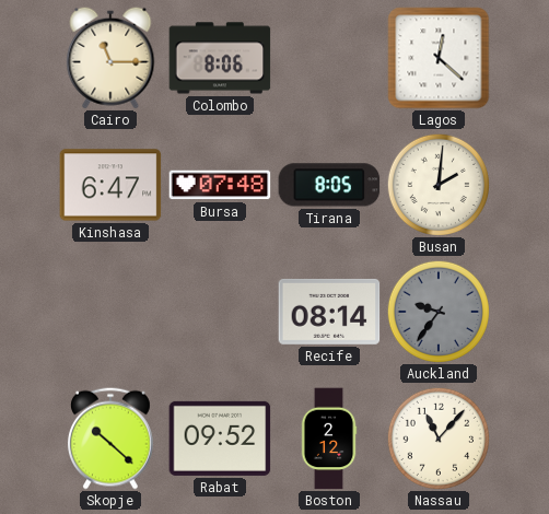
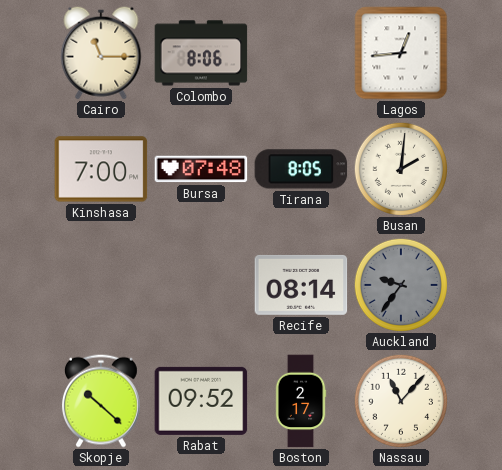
Lagos: 12:22 -> 12:44 (401, 53)
Kinshasa: 6:47 -> 7:00 (101, 169)
Boston: 2:12 -> 2:17 (301, 401)
